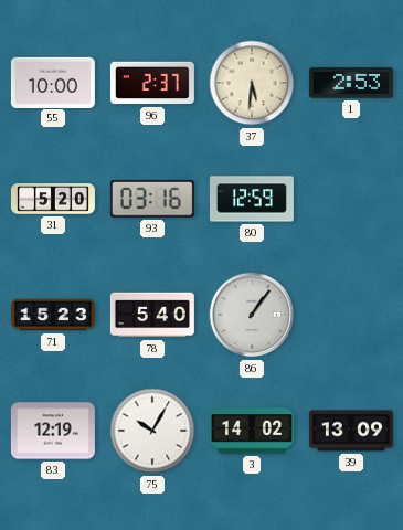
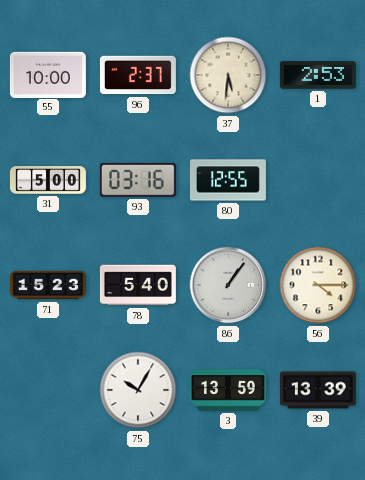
31: 5:20 -> 5:00 (48, 180)
80: 12:59 -> 12:55 (228, 180)
56: none -> 4:15 (318, 285)
83: 12:19 -> none (53, 431)
3: 14:02 -> 13:59 (228, 390)
39: 13:09 -> 13:39 (318, 390)
